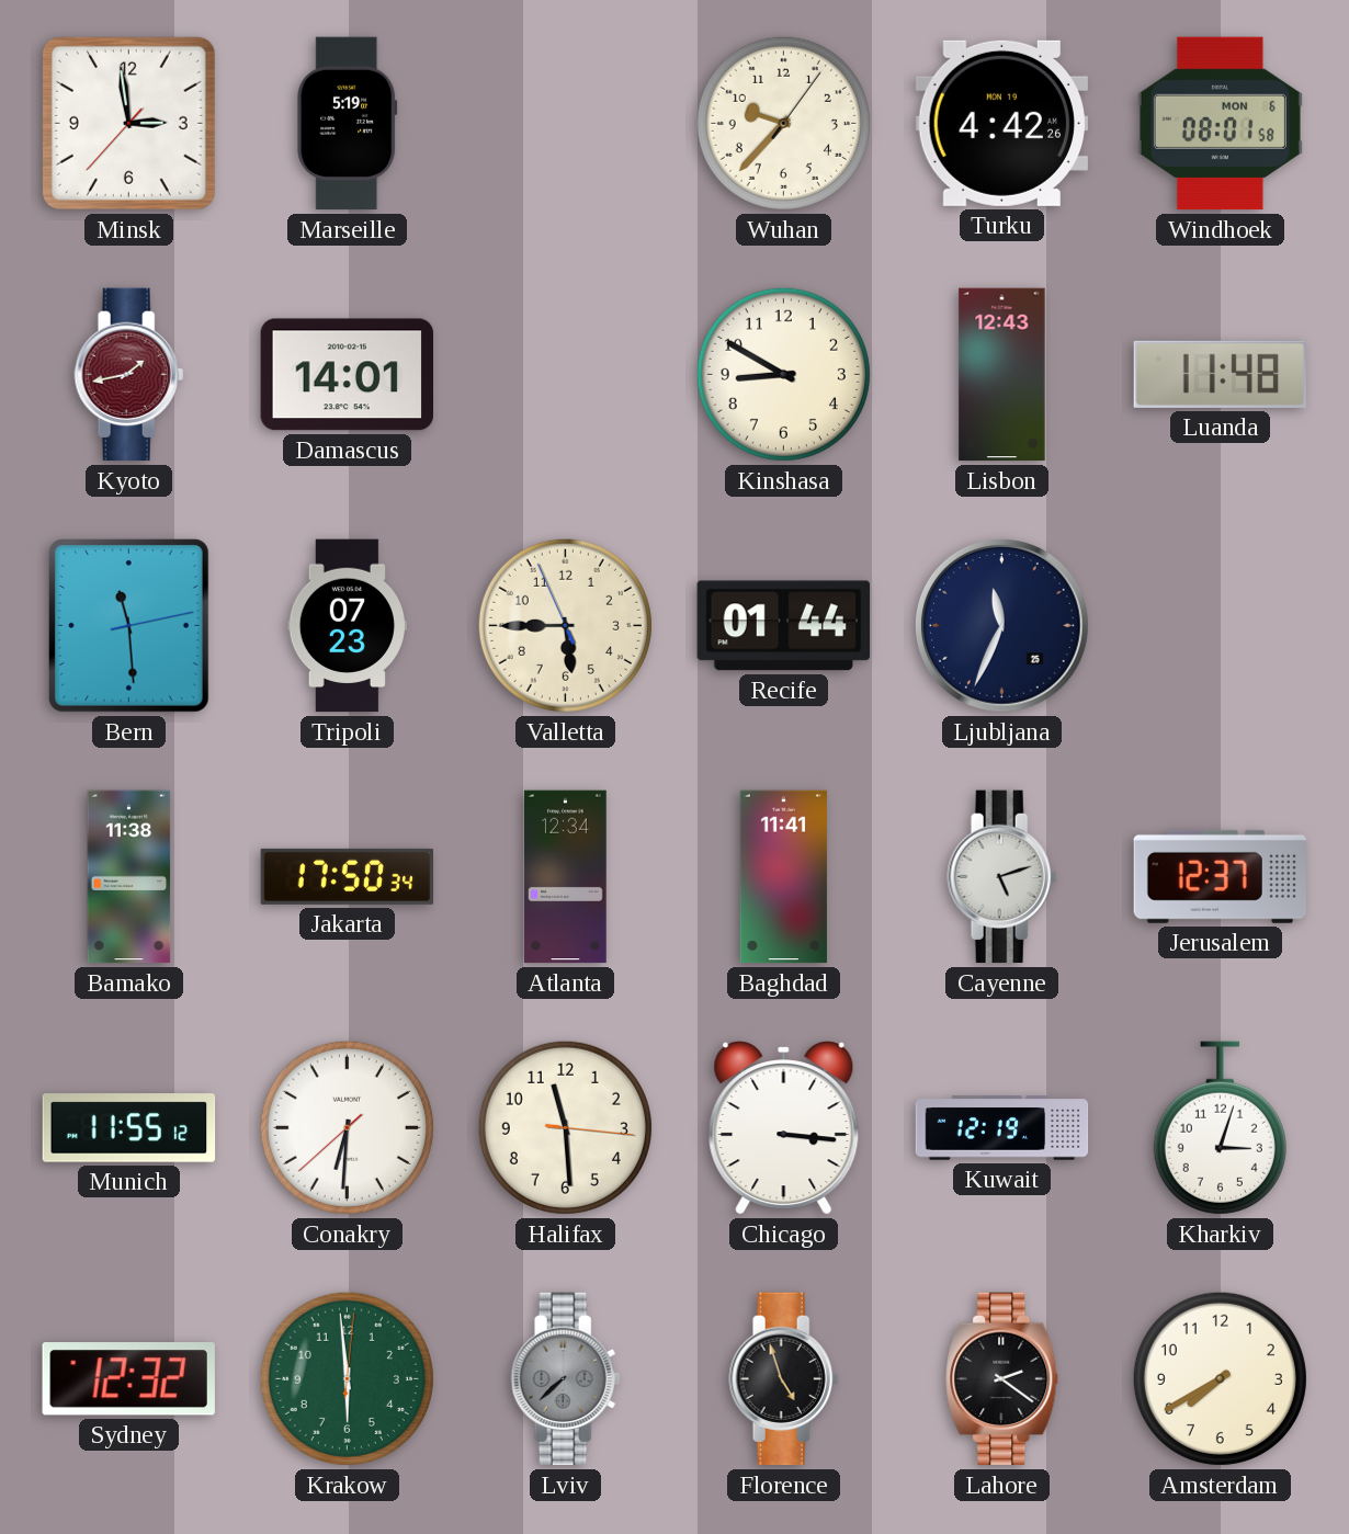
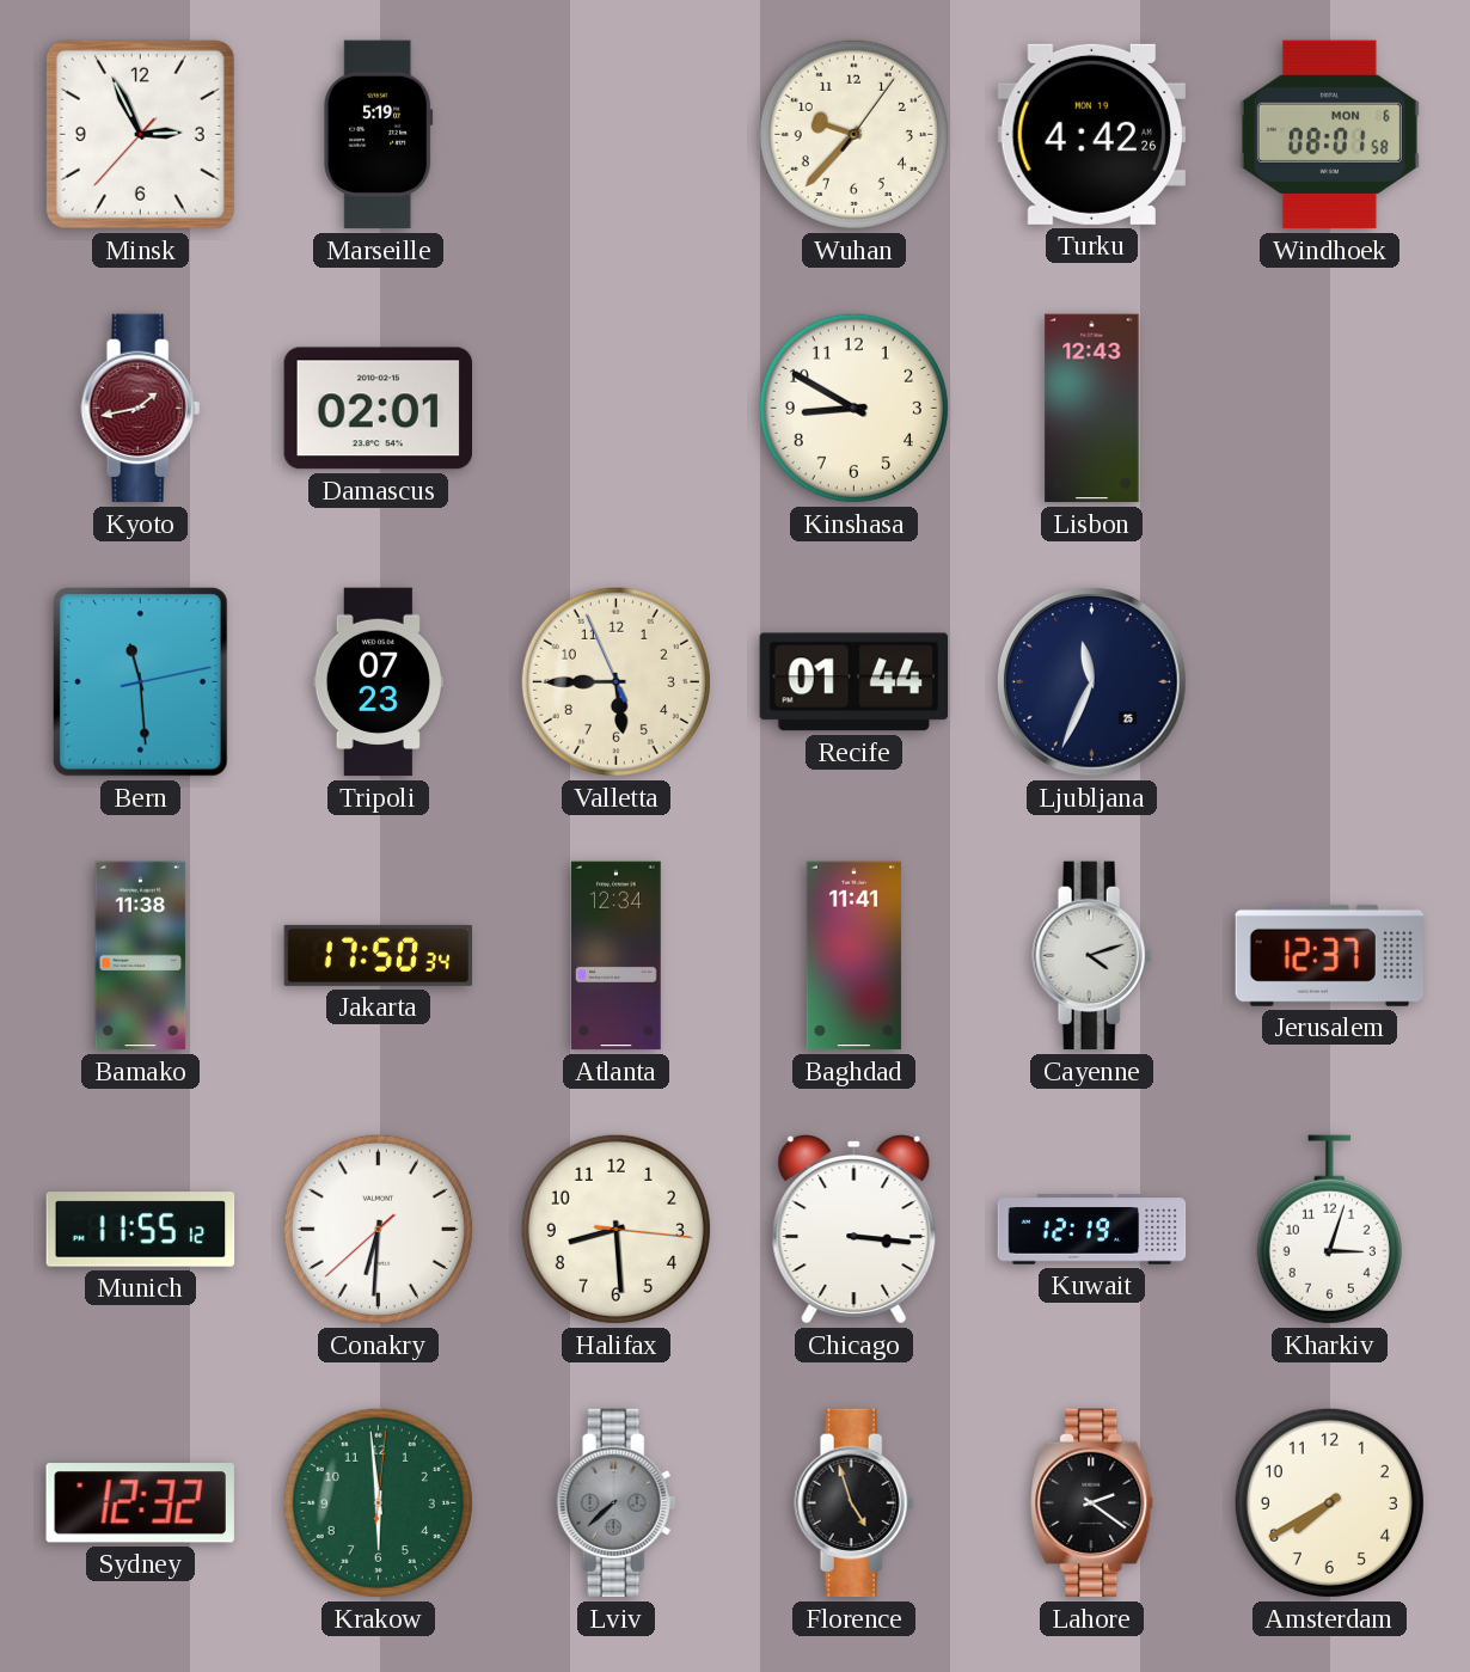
Minsk: 2:58 -> 2:55 (140, 134)
Damascus: 14:01 -> 02:01 (378, 409)
Luanda: 11:48 -> none (1220, 374)
Cayenne: 5:12 -> 4:12 (1092, 956)
Halifax: 11:29 -> 8:29 (615, 1229)
